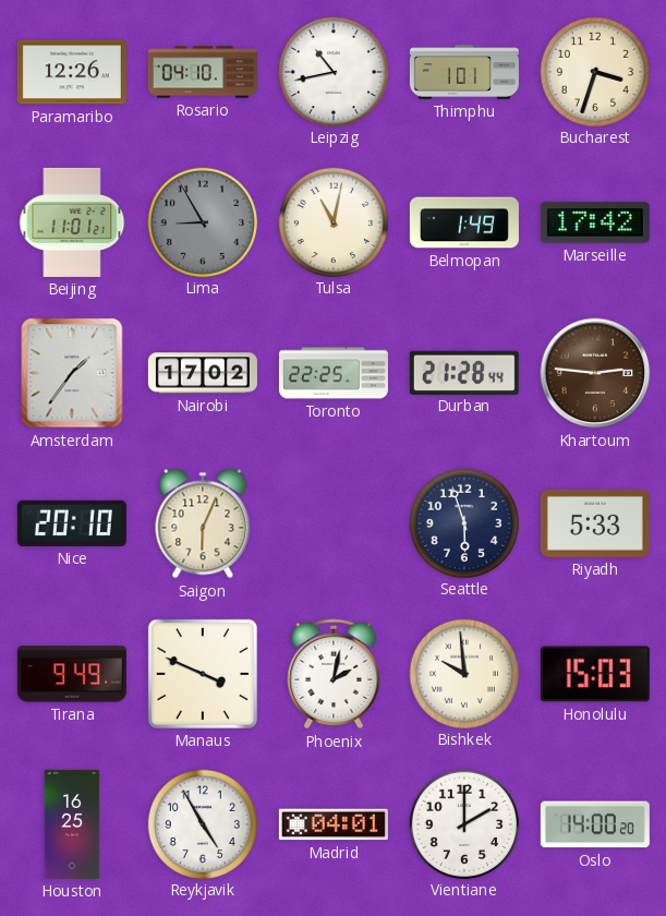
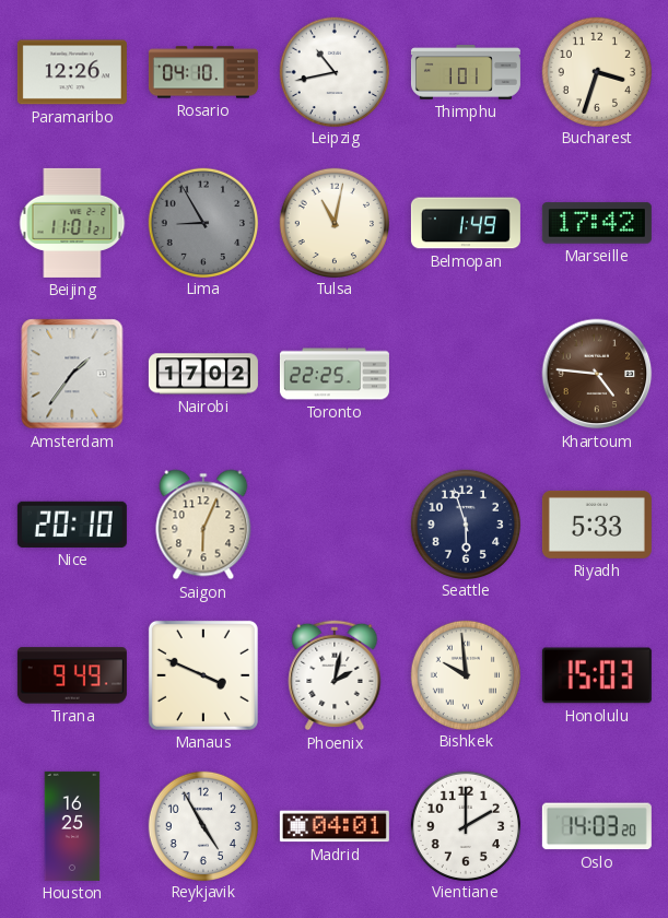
Durban: 21:28 -> none (464, 372)
Khartoum: 2:46 -> 4:46 (597, 374)
Oslo: 14:00 -> 14:03 (597, 826)
